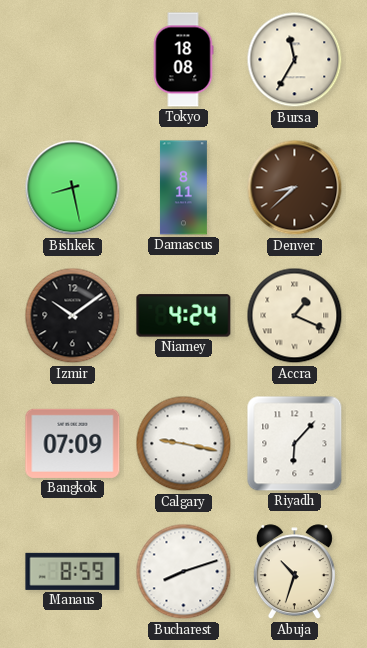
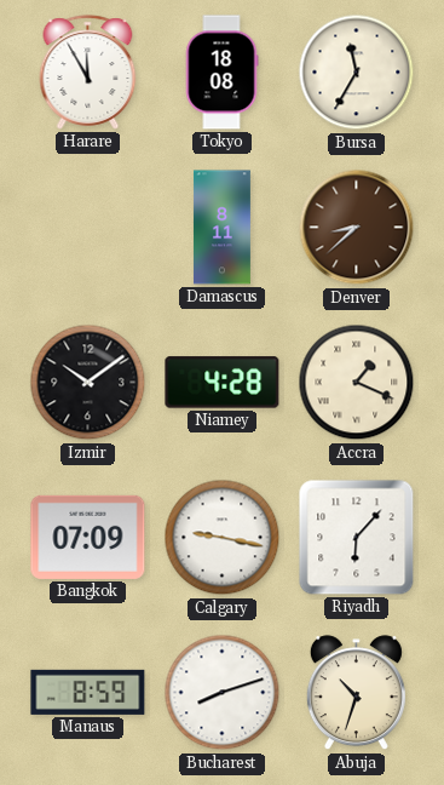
Harare: none -> 11:55 (88, 73)
Bishkek: 8:28 -> none (73, 188)
Niamey: 4:24 -> 4:28 (223, 383)
